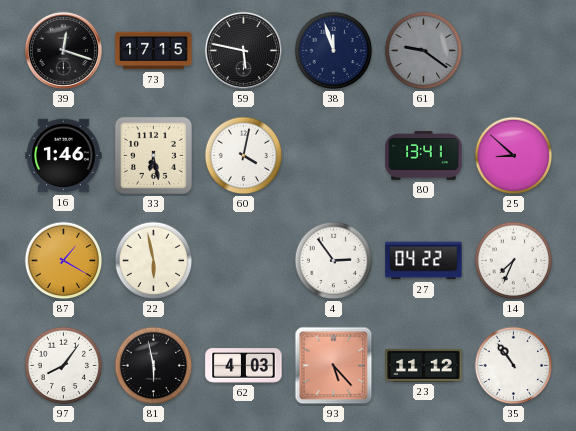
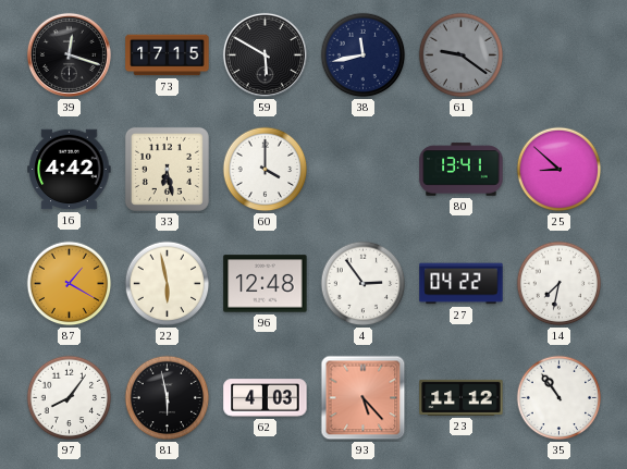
59: 5:47 -> 5:50 (265, 54)
38: 11:57 -> 11:43 (364, 55)
16: 1:46 -> 4:42 (70, 170)
60: 4:02 -> 4:00 (266, 170)
96: none -> 12:48 (266, 284)
14: 7:34 -> 7:32 (560, 284)
